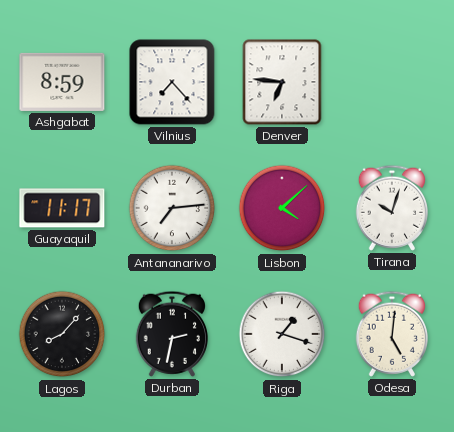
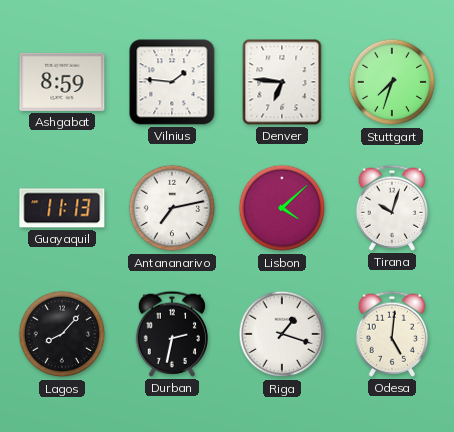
Vilnius: 7:23 -> 1:46 (172, 82)
Stuttgart: none -> 7:33 (392, 82)
Guayaquil: 11:17 -> 11:13 (62, 208)
Antananarivo: 7:14 -> 7:13 (172, 208)
